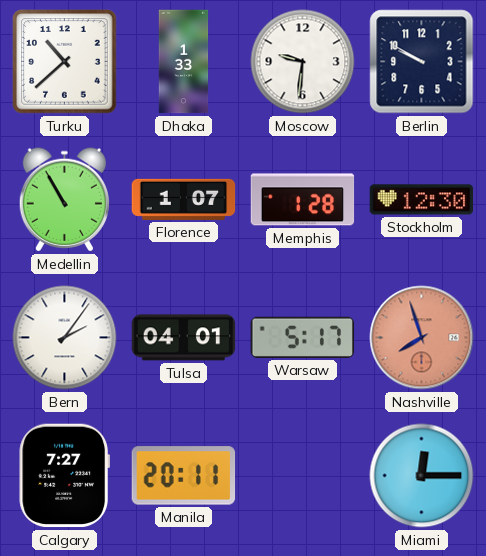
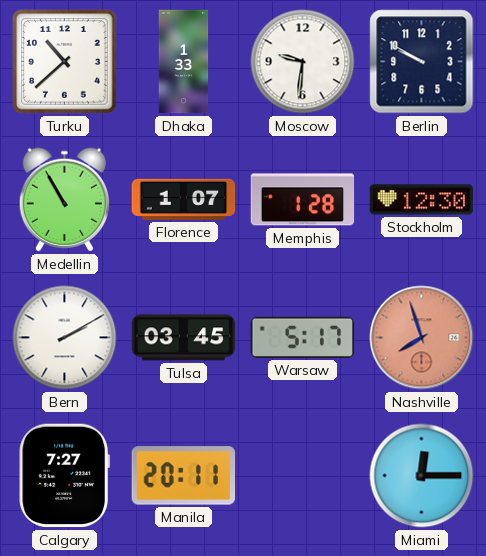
Bern: 2:06 -> 2:10 (65, 338)
Tulsa: 04:01 -> 03:45 (184, 338)
